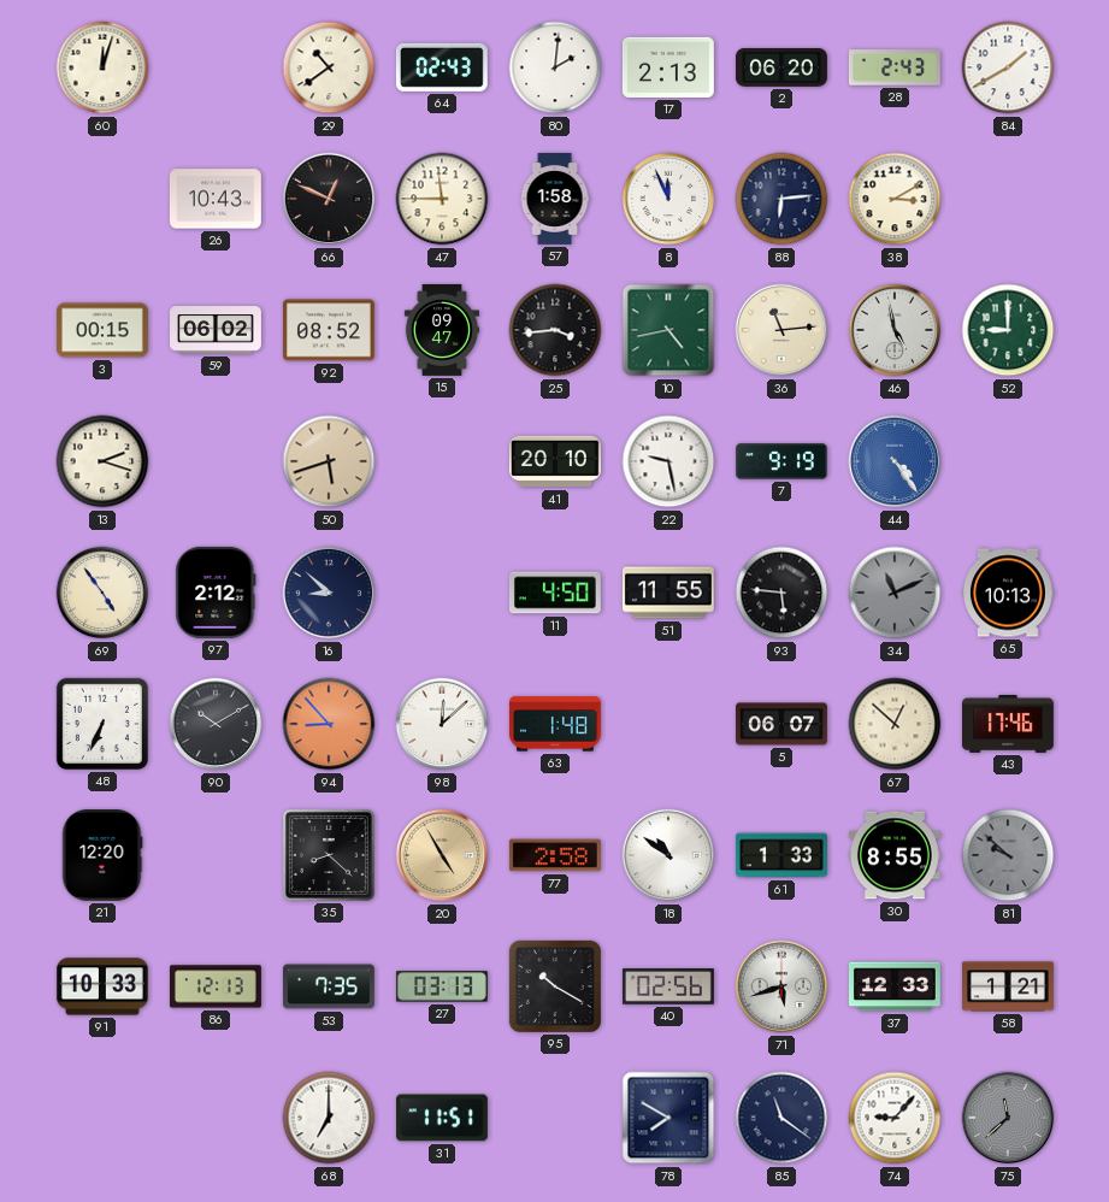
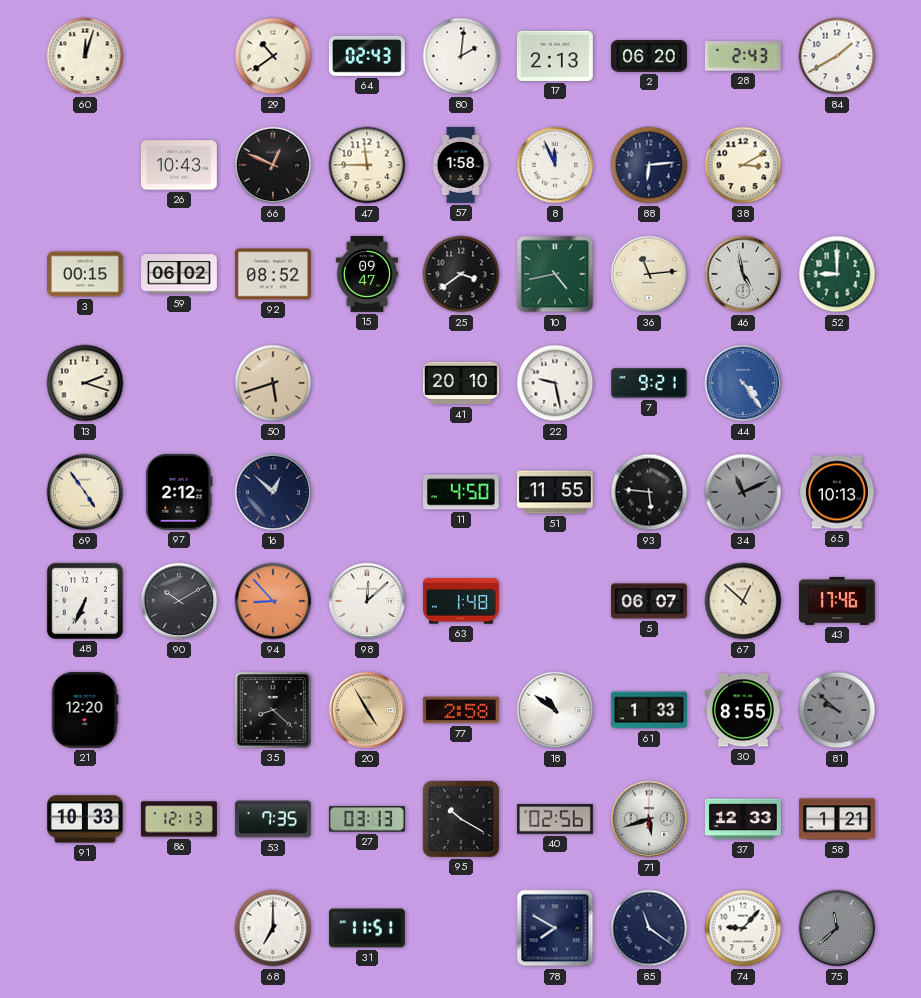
25: 3:44 -> 3:39 (461, 274)
7: 9:19 -> 9:21 (649, 384)
16: 8:52 -> 12:52 (273, 492)
